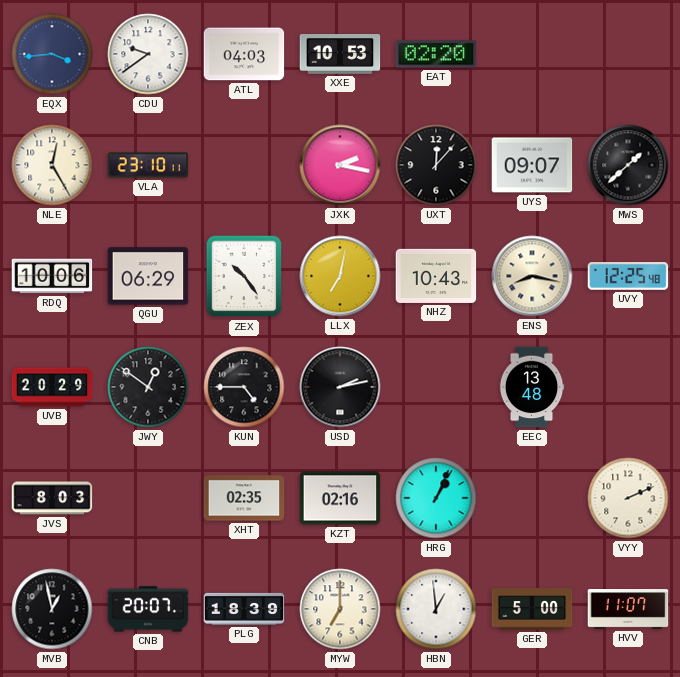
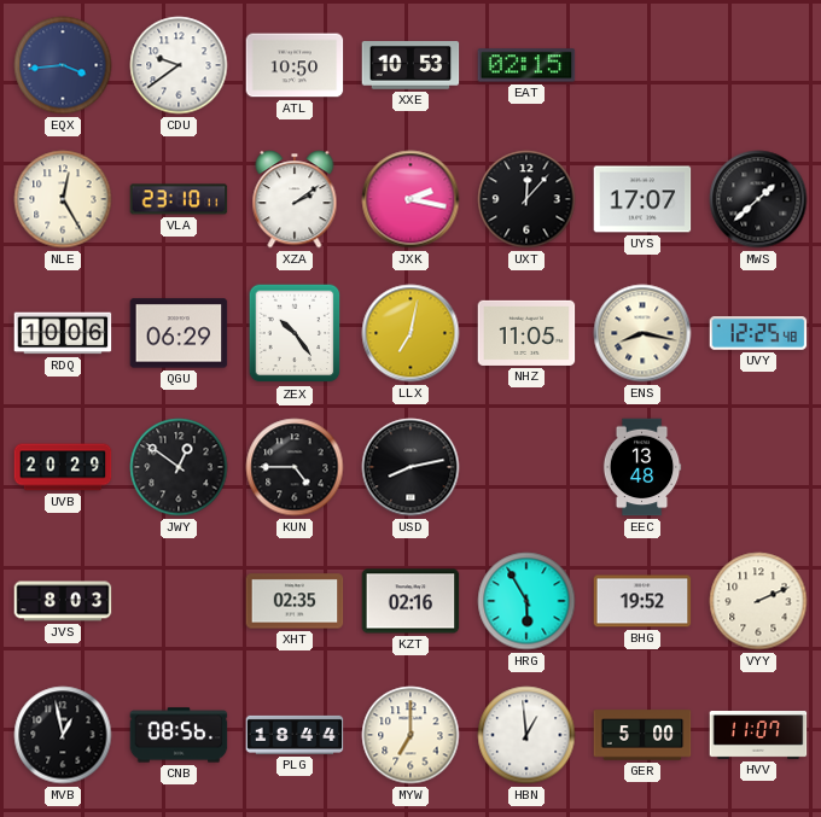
ATL: 04:03 -> 10:50 (295, 65)
EAT: 02:20 -> 02:15 (526, 65)
XZA: none -> 2:09 (295, 199)
UYS: 09:07 -> 17:07 (642, 199)
NHZ: 10:43 -> 11:05 (526, 333)
USD: 2:13 -> 8:13 (410, 467)
HRG: 1:04 -> 5:55 (526, 601)
BHG: none -> 19:52 (642, 601)
CNB: 20:07 -> 08:56 (179, 735)
PLG: 18:39 -> 18:44 (295, 735)
